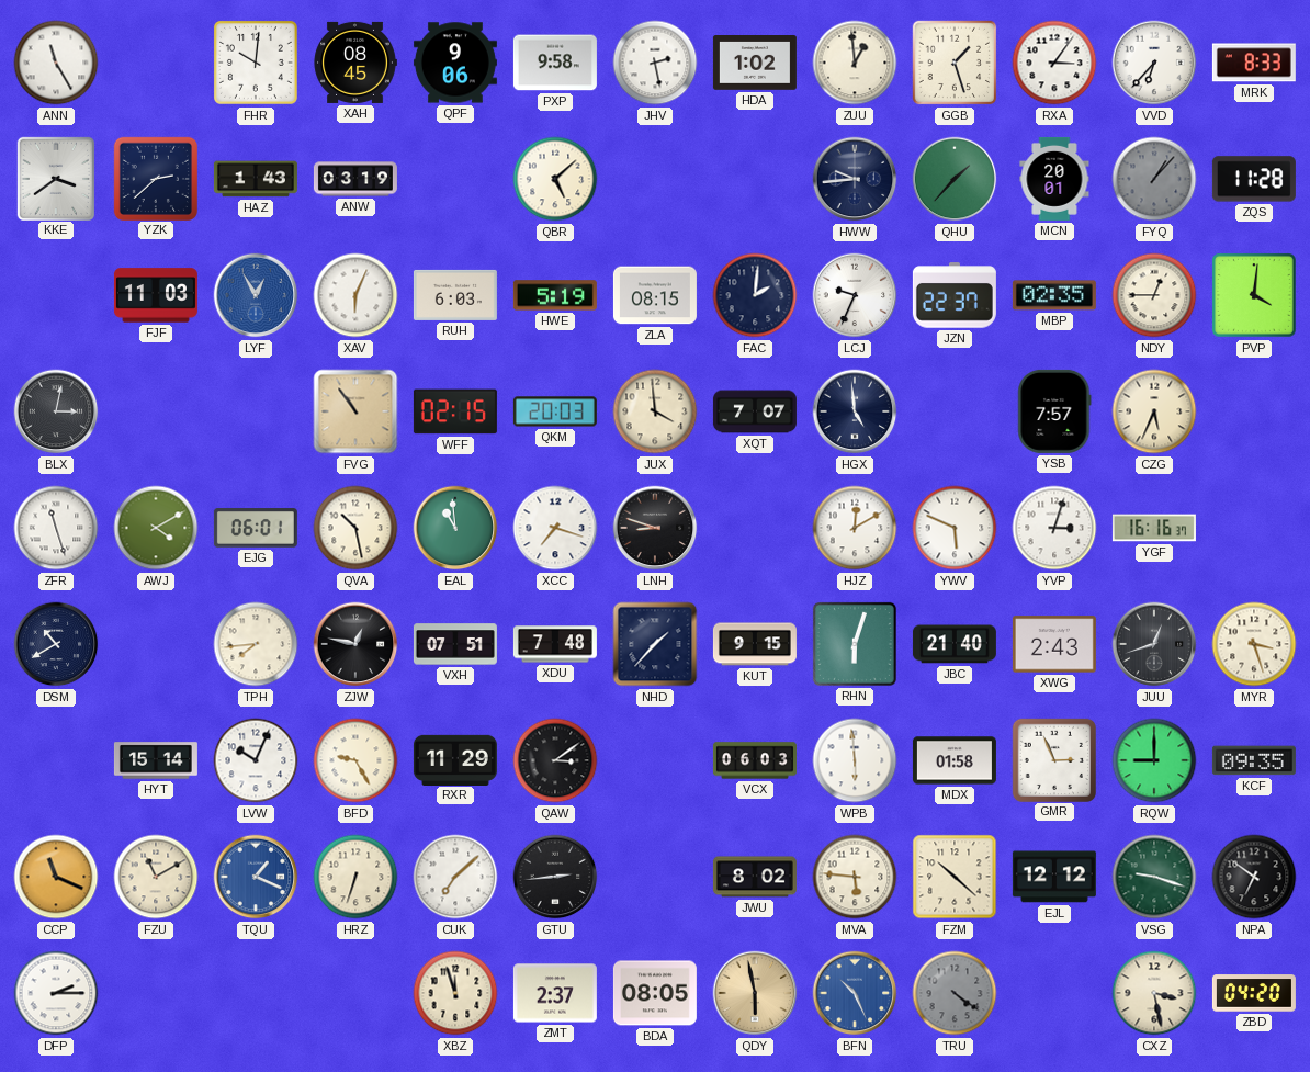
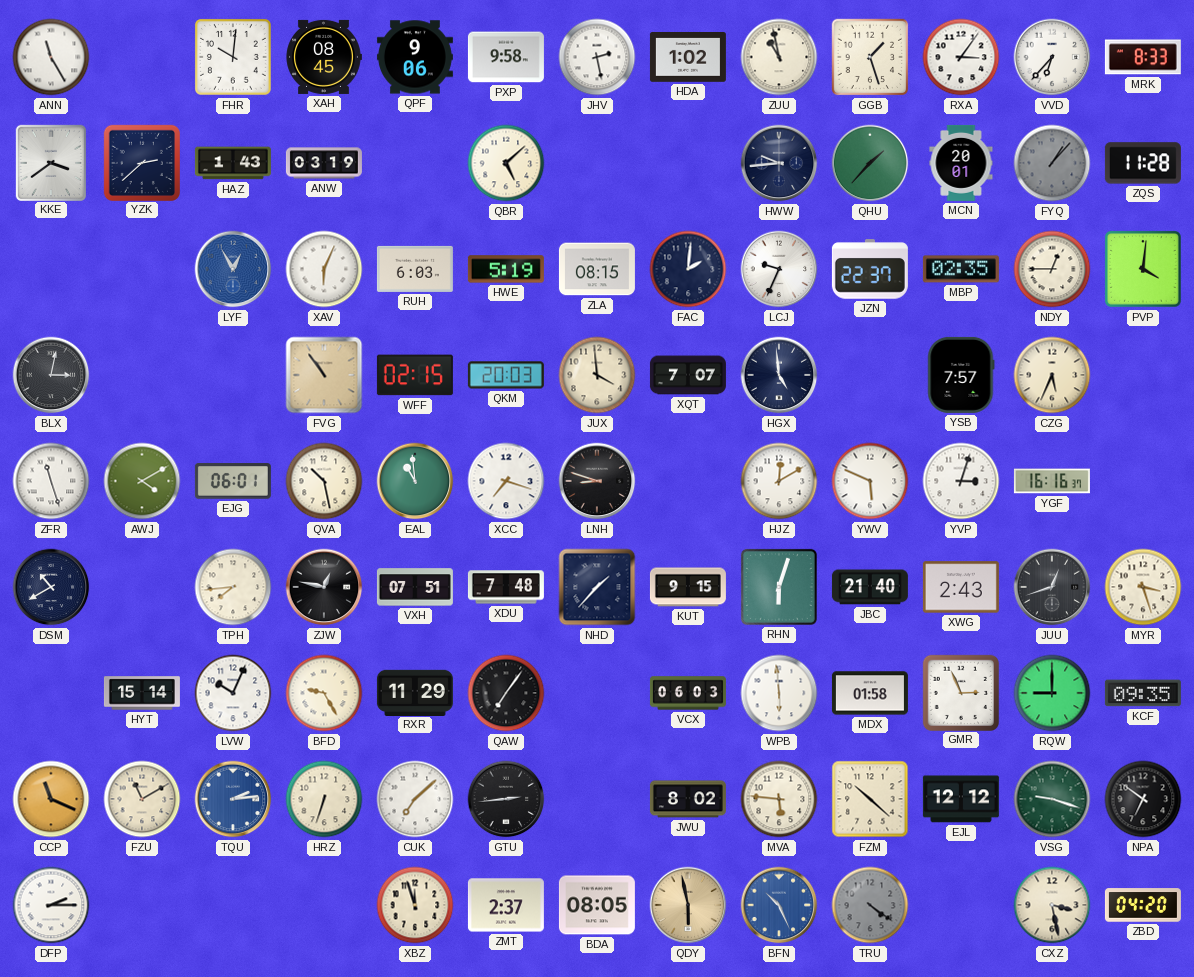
ZUU: 12:59 -> 10:58 (779, 57)
FJF: 11:03 -> none (156, 295)
QAW: 3:09 -> 7:06 (506, 693)
TQU: 1:19 -> 2:14 (233, 799)
